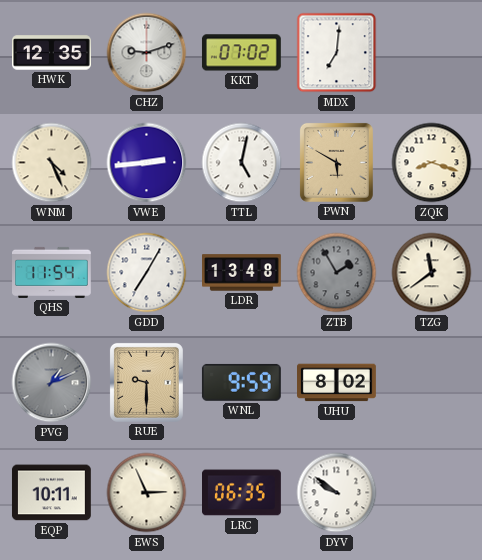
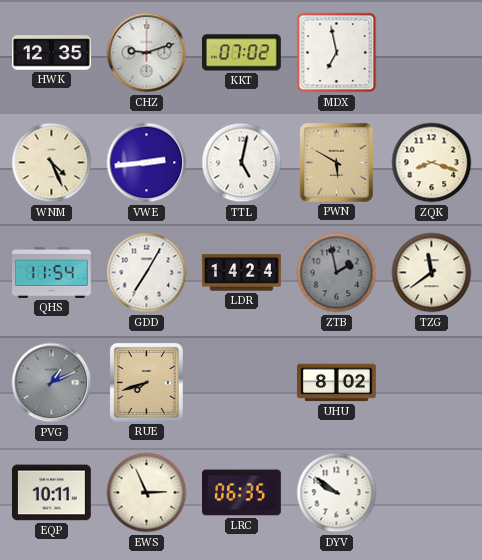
MDX: 7:01 -> 6:58 (337, 53)
LDR: 13:48 -> 14:24 (242, 273)
ZTB: 1:55 -> 1:58 (337, 273)
RUE: 9:30 -> 7:42 (146, 382)
WNL: 9:59 -> none (241, 382)
